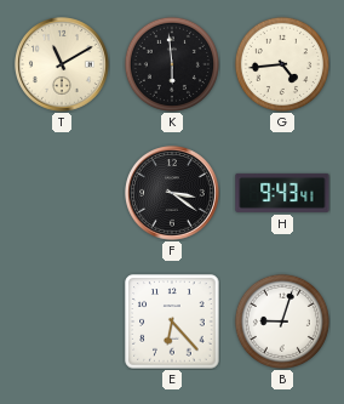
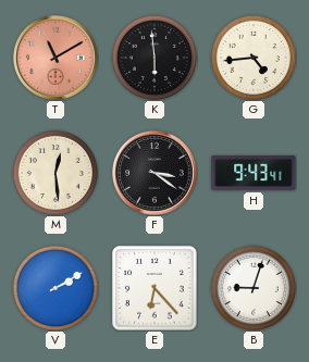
T dial: cream -> salmon (57, 59)
M: none -> 12:29 (55, 173)
V: none -> 2:10 (55, 288)
